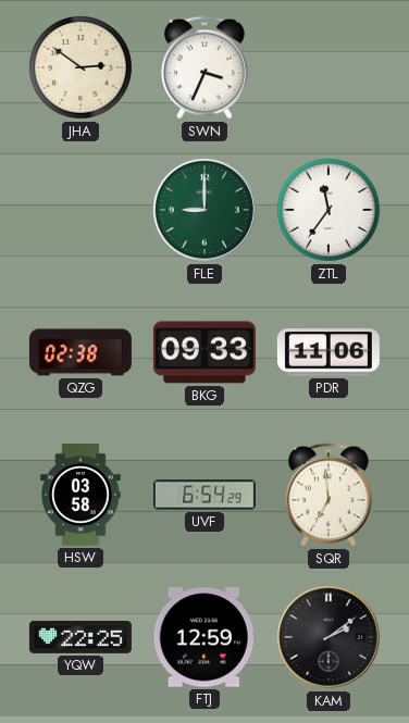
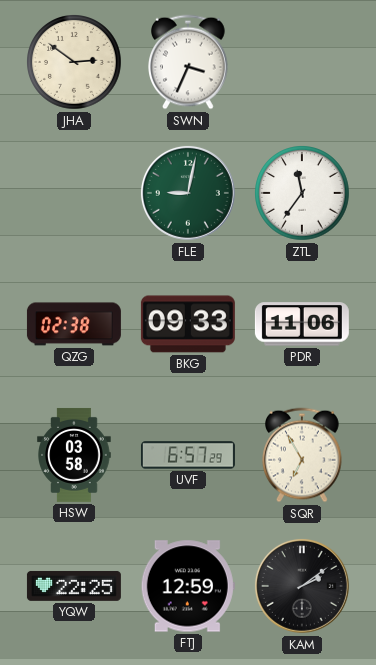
FLE: 9:00 -> 9:02 (188, 193)
UVF: 6:54 -> 6:57 (188, 455)
SQR: 6:59 -> 6:55 (303, 455)
